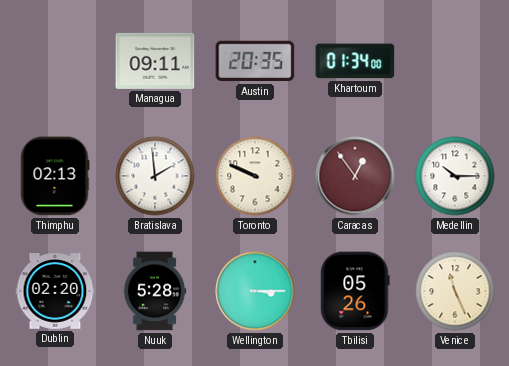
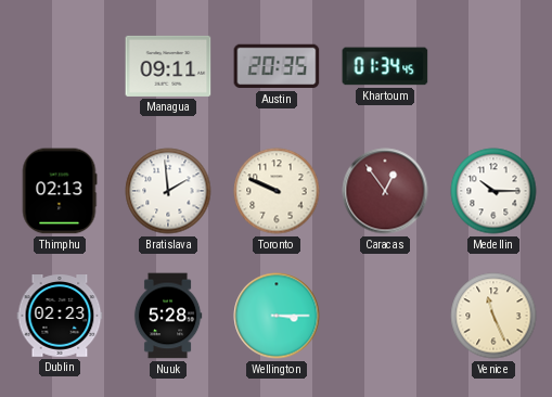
Khartoum: 01:34:00 -> 01:34:45 (385, 66)
Dublin: 02:20 -> 02:23 (60, 316)
Tbilisi: 05:26 -> none (355, 291)
